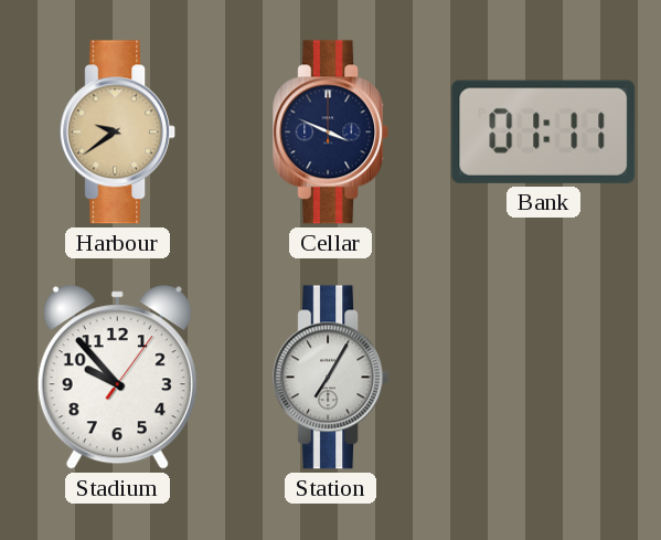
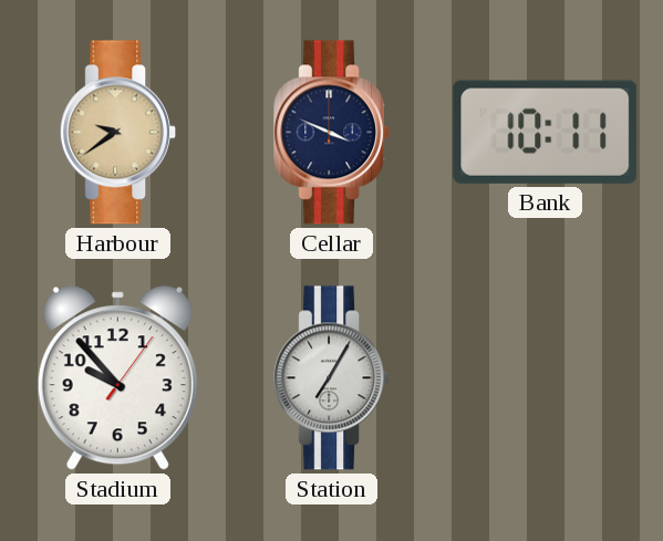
Bank: 01:11 -> 10:11 (546, 132)
